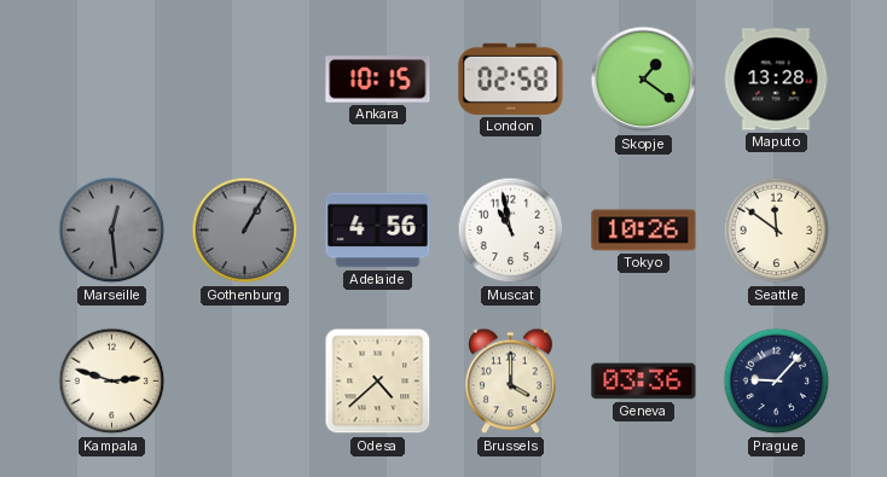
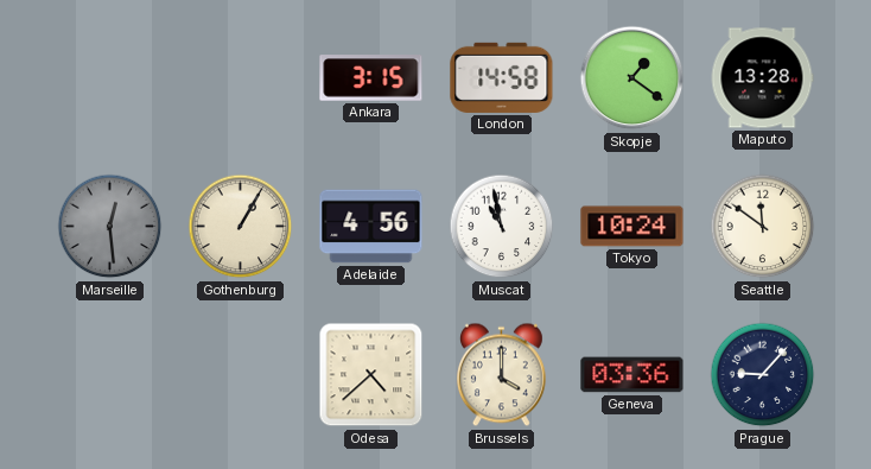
Ankara: 10:15 -> 3:15 (371, 78)
London: 02:58 -> 14:58 (502, 77)
Gothenburg dial: grey -> cream (241, 227)
Tokyo: 10:26 -> 10:24 (632, 227)
Kampala: 2:48 -> none (112, 382)
